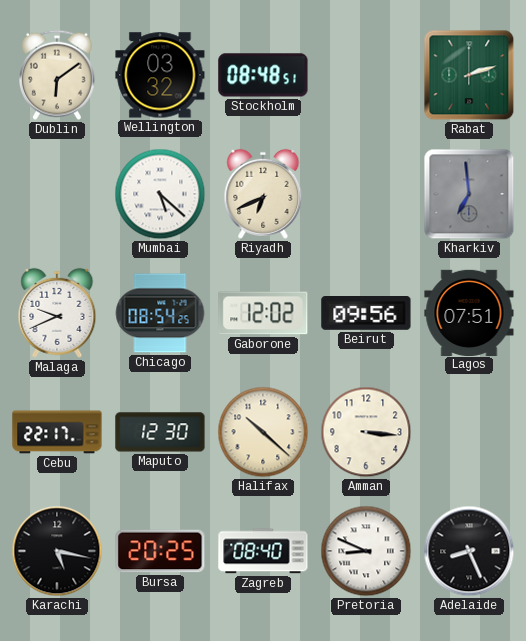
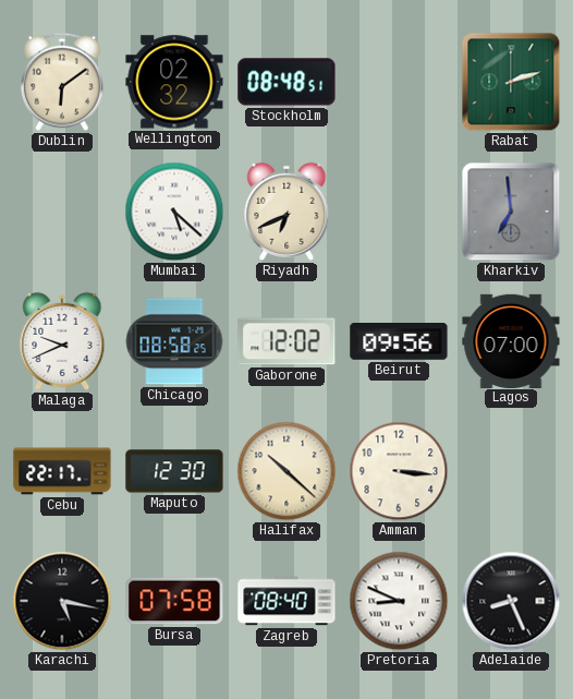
Wellington: 03:32 -> 02:32 (174, 82)
Chicago: 08:54 -> 08:58 (174, 341)
Lagos: 07:51 -> 07:00 (511, 340)
Bursa: 20:25 -> 07:58 (174, 601)
